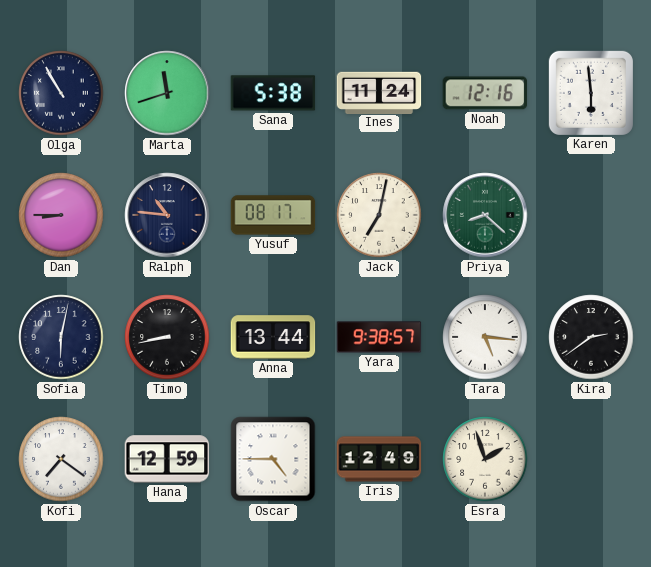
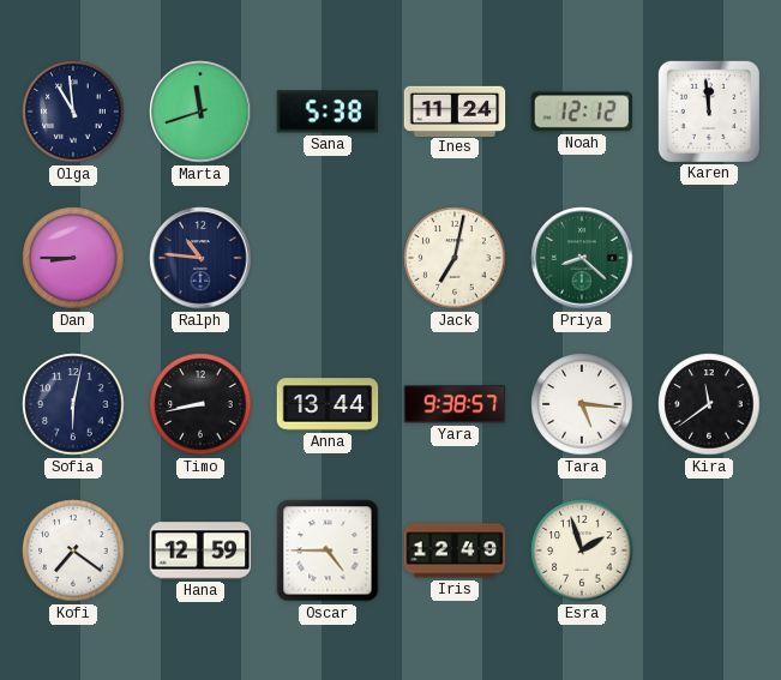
Olga: 10:55 -> 10:59 (73, 112)
Noah: 12:16 -> 12:12 (582, 112)
Karen: 5:59 -> 11:59 (709, 112)
Yusuf: 08:17 -> none (273, 215)
Kira: 2:39 -> 11:39 (709, 404)
